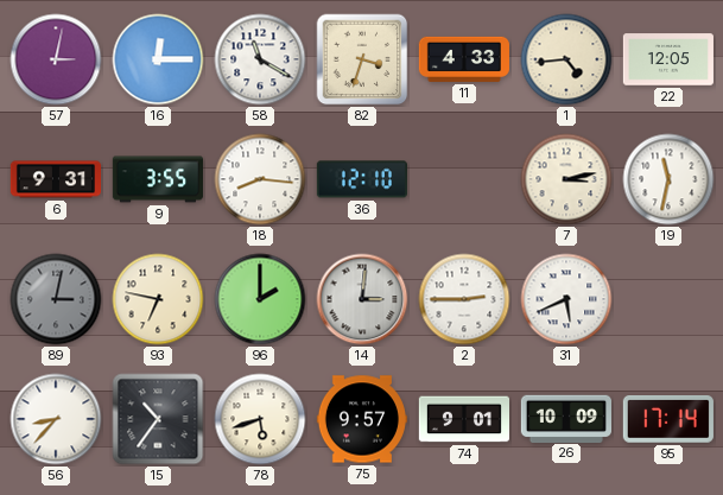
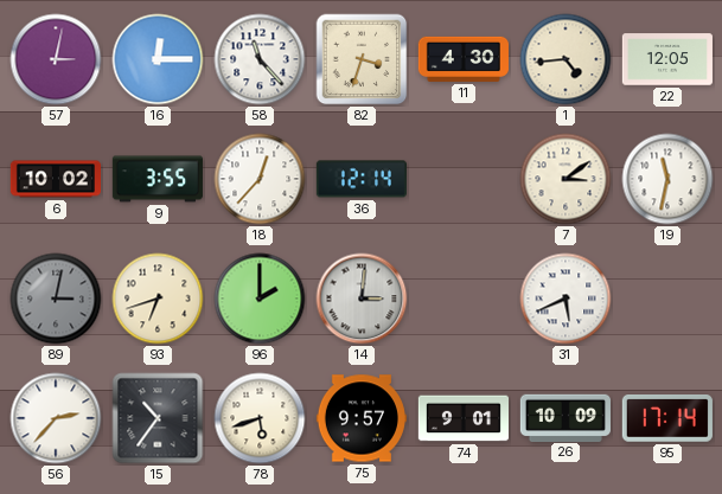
58: 11:20 -> 11:23 (260, 59)
11: 4:33 -> 4:30 (464, 59)
6: 9:31 -> 10:02 (55, 179)
18: 8:16 -> 12:37 (260, 179)
36: 12:10 -> 12:14 (362, 179)
7: 3:13 -> 3:09 (566, 179)
93: 6:47 -> 6:42 (158, 299)
2: 2:45 -> none (464, 299)
56: 8:37 -> 2:37 (56, 418)
